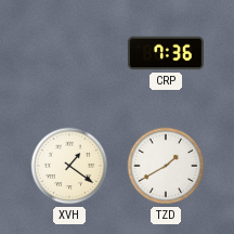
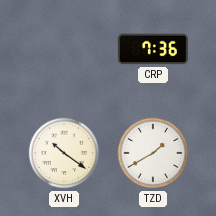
XVH: 1:21 -> 10:21 (64, 153)
